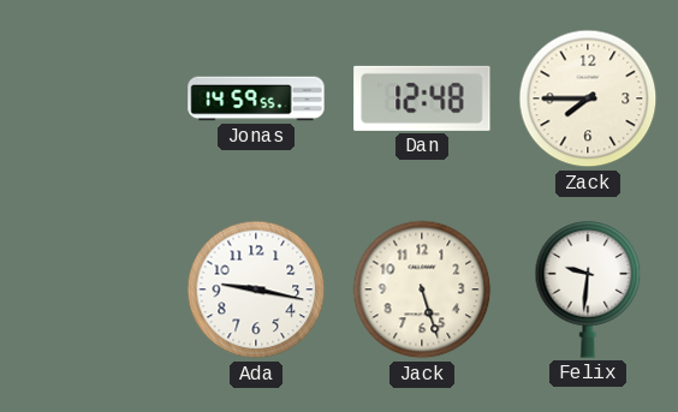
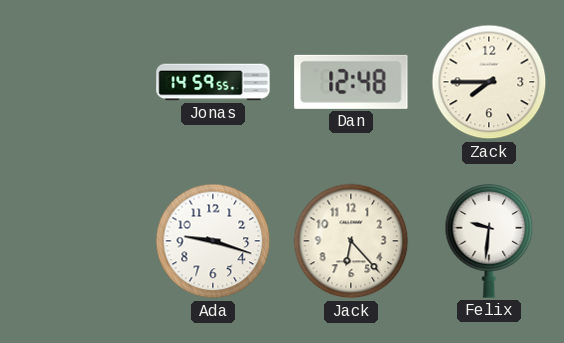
Ada: 9:17 -> 9:18 (213, 241)
Jack: 5:27 -> 6:23 (351, 241)
